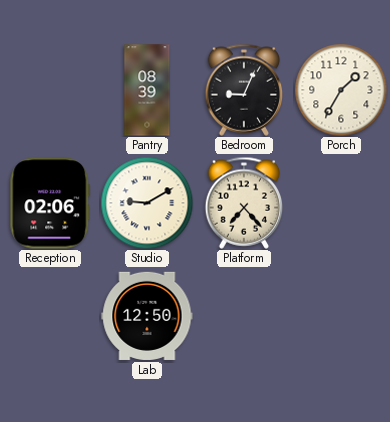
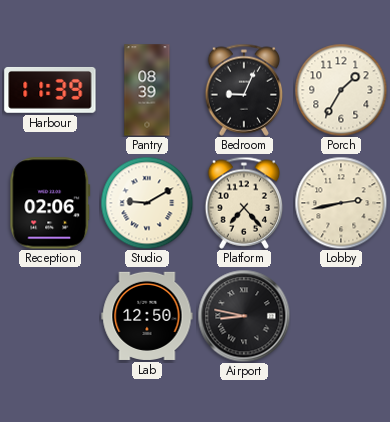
Harbour: none -> 11:39 (50, 90)
Lobby: none -> 2:43 (341, 203)
Airport: none -> 8:47 (244, 316)
